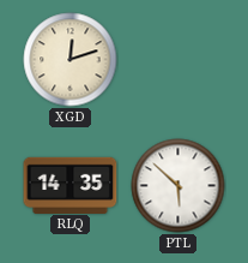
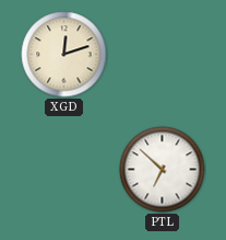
RLQ: 14:35 -> none (71, 185)
PTL: 5:52 -> 6:52 (163, 170)
